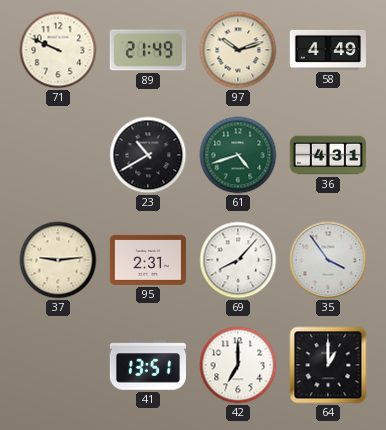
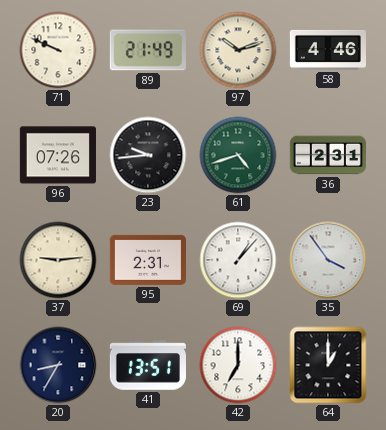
58: 4:49 -> 4:46 (327, 50)
96: none -> 07:26 (58, 155)
23: 10:40 -> 9:44 (148, 155)
36: 4:31 -> 2:31 (328, 155)
69: 8:07 -> 1:07 (238, 260)
20: none -> 8:35 (58, 365)
